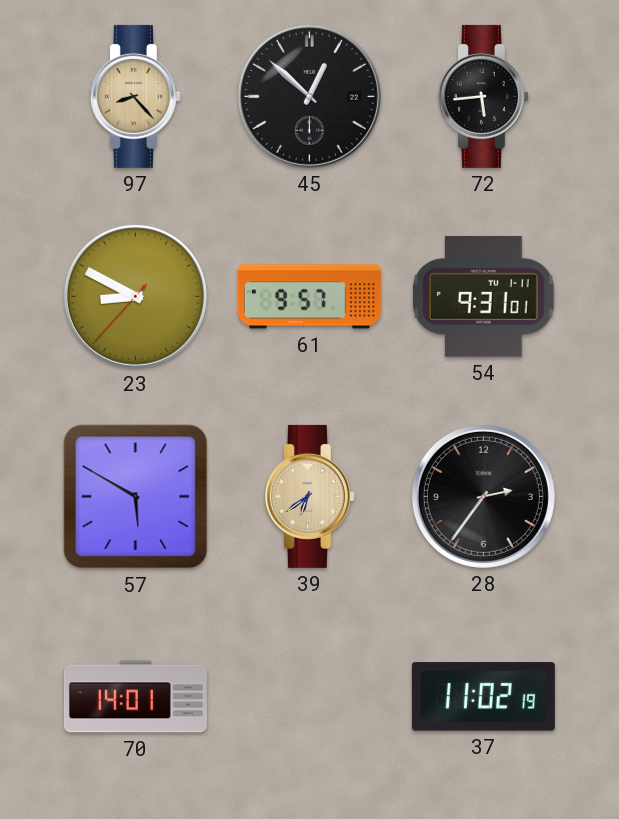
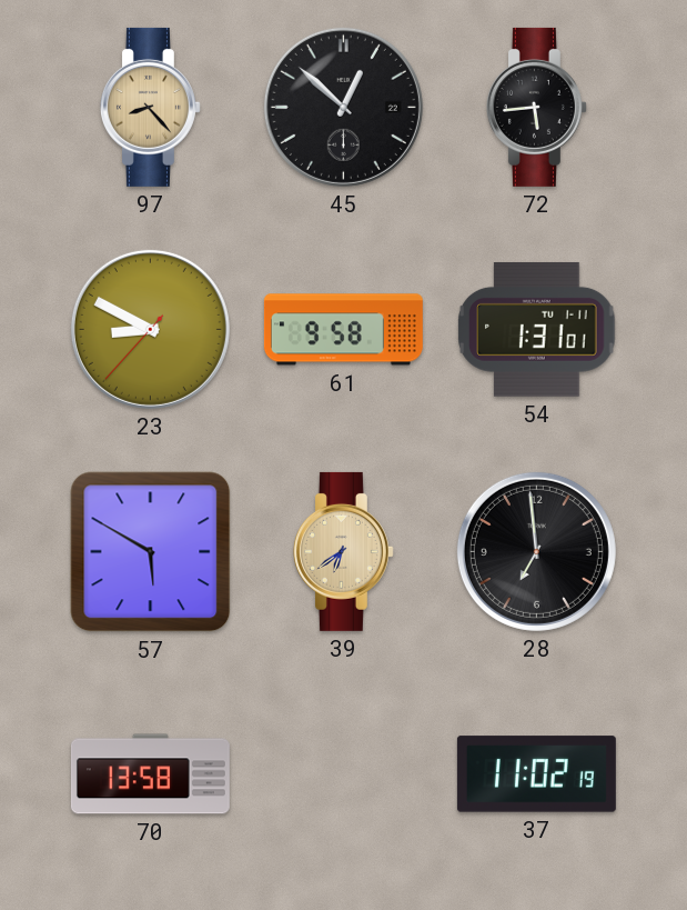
61: 9:57 -> 9:58 (343, 330)
54: 9:31 -> 1:31 (537, 329)
28: 2:36 -> 6:59 (536, 551)
70: 14:01 -> 13:58 (150, 774)
